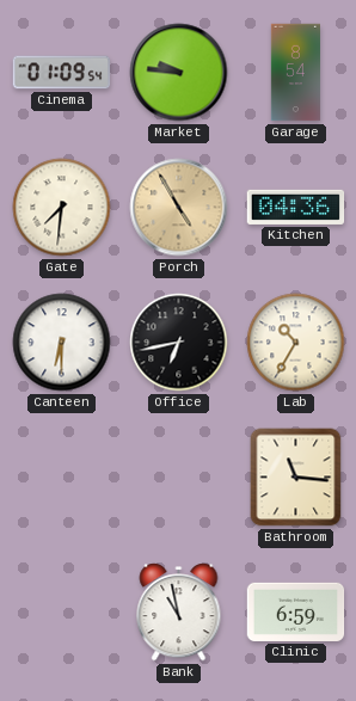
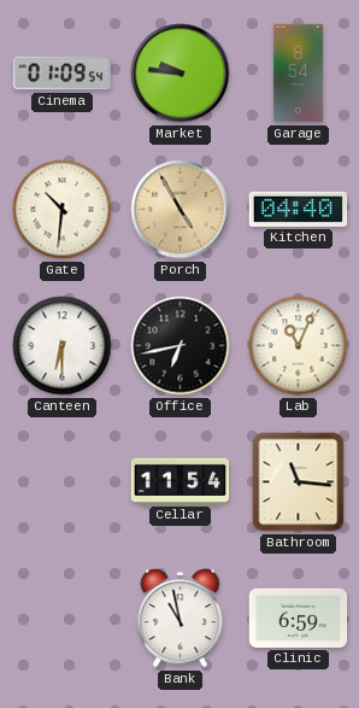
Gate: 7:31 -> 10:31 (63, 210)
Kitchen: 04:36 -> 04:40 (299, 209)
Lab: 10:35 -> 11:04 (299, 346)
Cellar: none -> 11:54 (181, 481)
